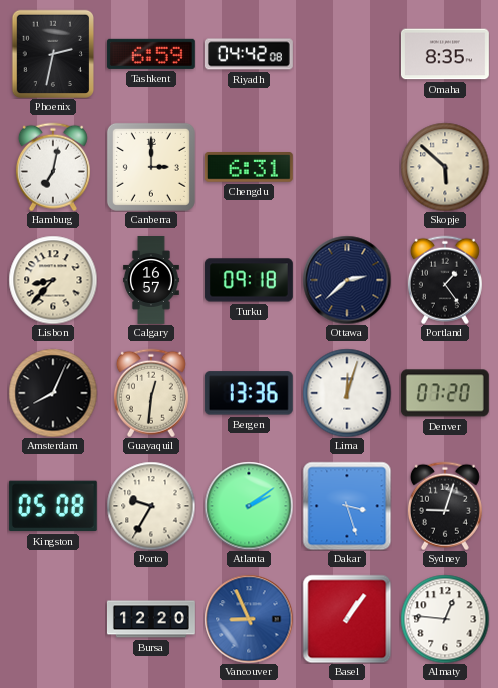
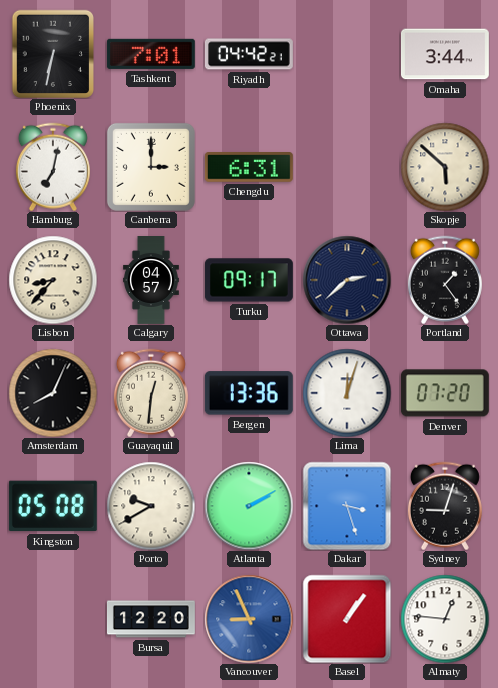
Phoenix: 2:32 -> 6:32 (52, 53)
Tashkent: 6:59 -> 7:01 (151, 54)
Riyadh: 04:42:08 -> 04:42:21 (249, 54)
Omaha: 8:35 -> 3:44 (445, 54)
Calgary: 16:57 -> 04:57 (152, 281)
Turku: 09:18 -> 09:17 (249, 280)
Porto: 9:35 -> 9:40 (151, 506)
Atlanta: 2:09 -> 2:10 (249, 506)
